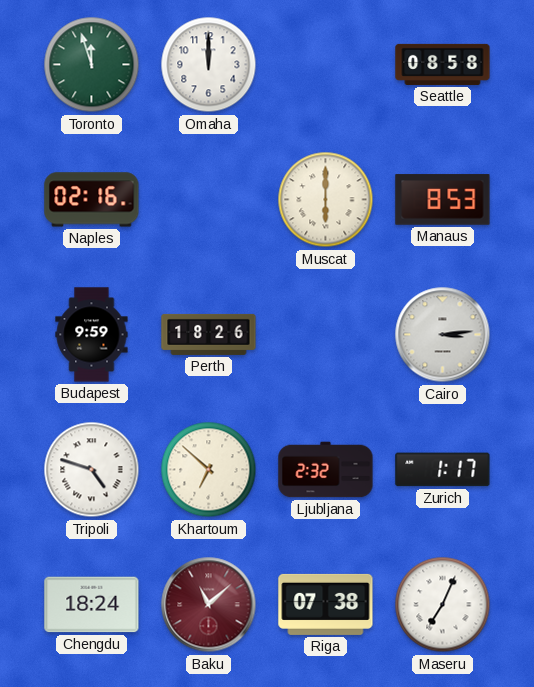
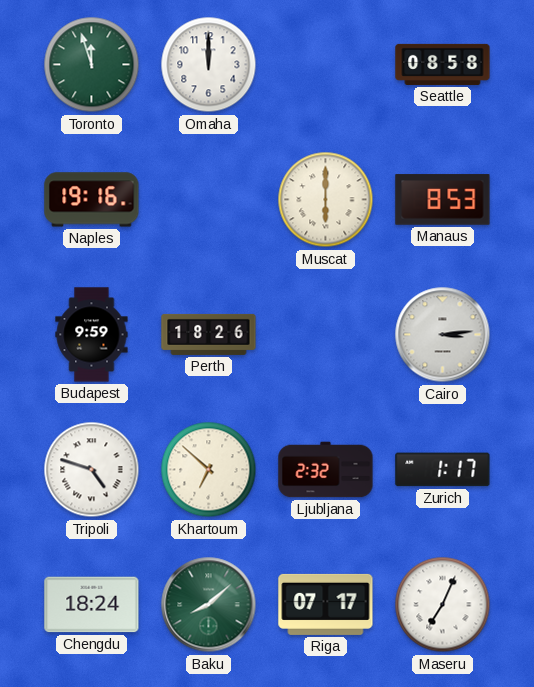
Naples: 02:16 -> 19:16 (92, 200)
Baku: 11:08 -> 8:08 (209, 605)
Baku dial: burgundy -> green (209, 605)
Riga: 07:38 -> 07:17 (326, 604)
